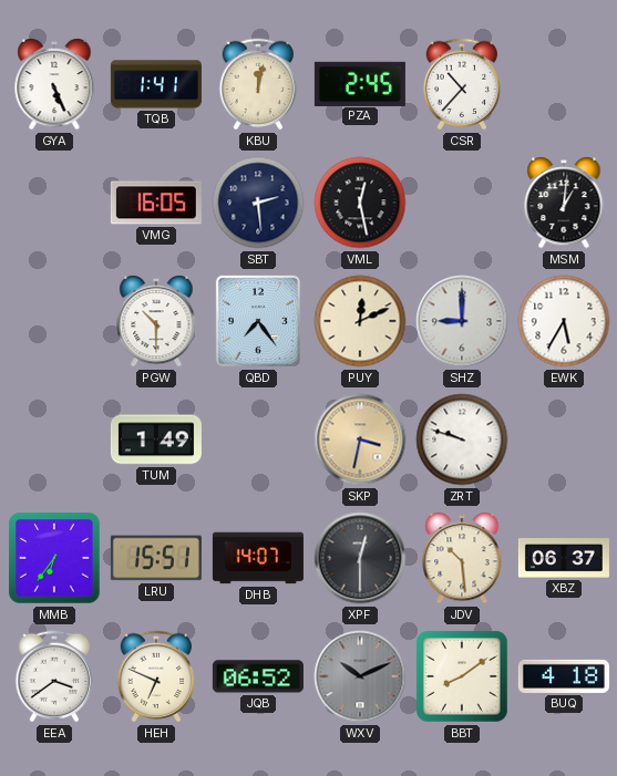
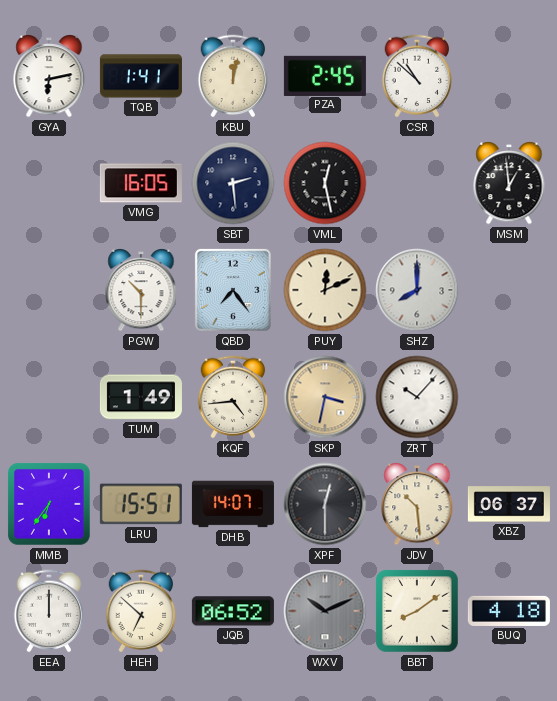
GYA: 5:26 -> 6:13 (49, 77)
CSR: 10:37 -> 10:52 (417, 76)
MSM: 1:01 -> 12:59 (509, 184)
SHZ: 9:00 -> 8:00 (417, 290)
EWK: 5:35 -> none (564, 321)
KQF: none -> 4:44 (233, 397)
ZRT: 9:48 -> 10:07 (417, 397)
EEA: 3:39 -> 12:00 (49, 611)
HEH: 6:49 -> 6:52 (141, 611)
